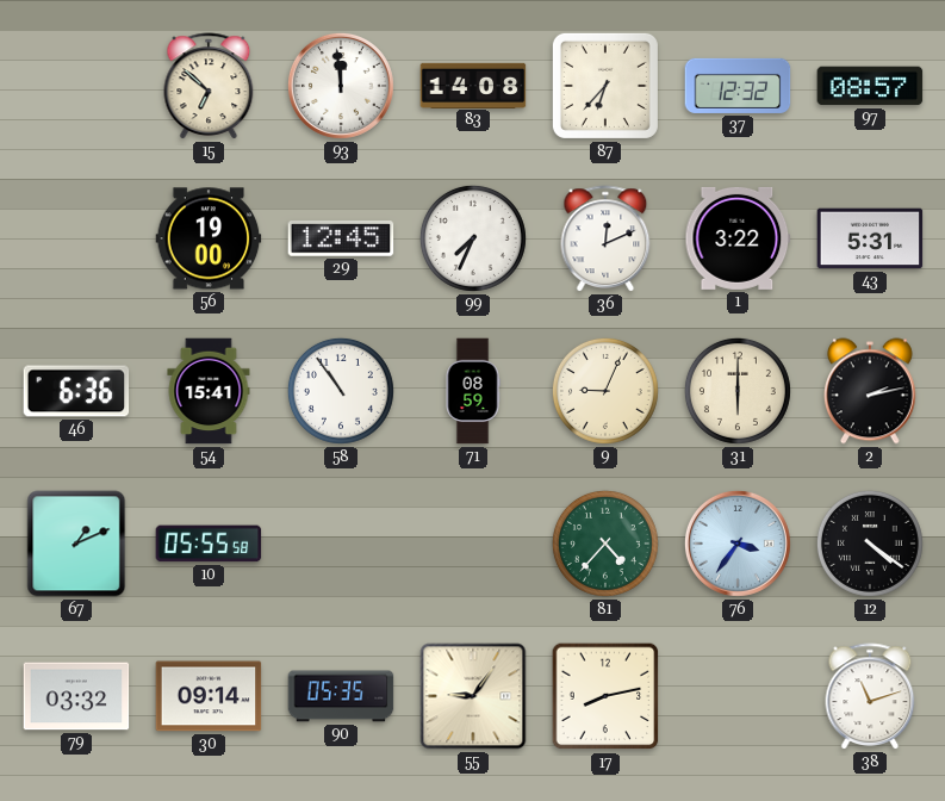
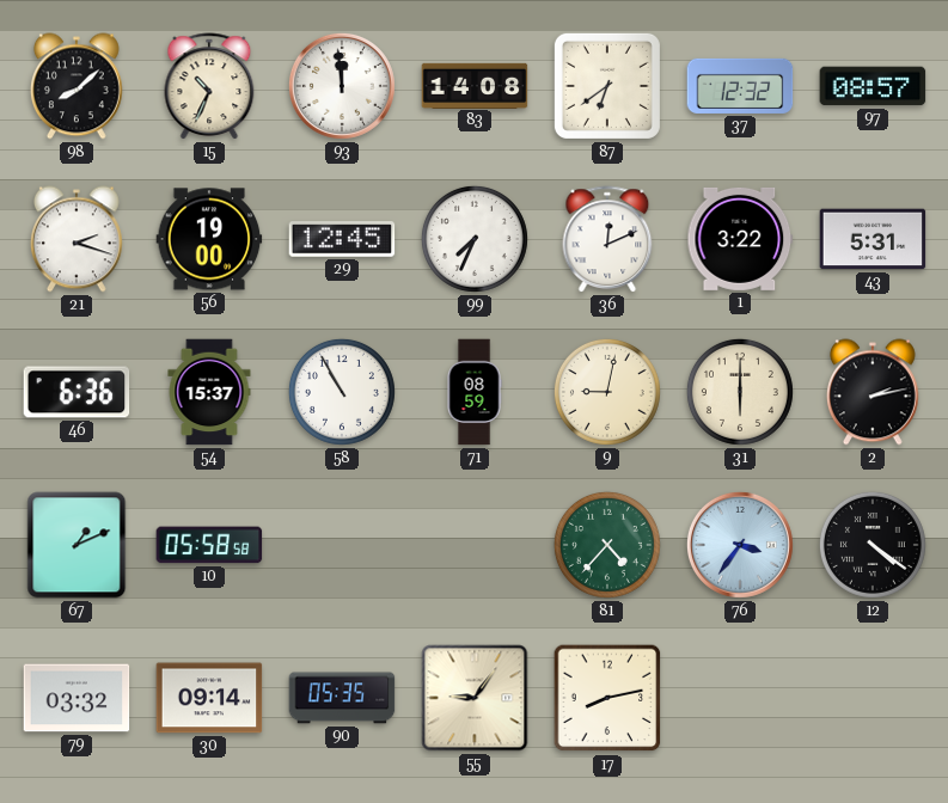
98: none -> 8:08 (77, 86)
15: 6:52 -> 10:34 (209, 86)
87: 6:37 -> 6:39 (607, 86)
21: none -> 2:18 (77, 239)
54: 15:41 -> 15:37 (209, 392)
58: 10:54 -> 10:55 (342, 392)
9: 9:04 -> 9:02 (607, 392)
10: 05:55 -> 05:58 (209, 545)
38: 11:12 -> none (870, 696)
